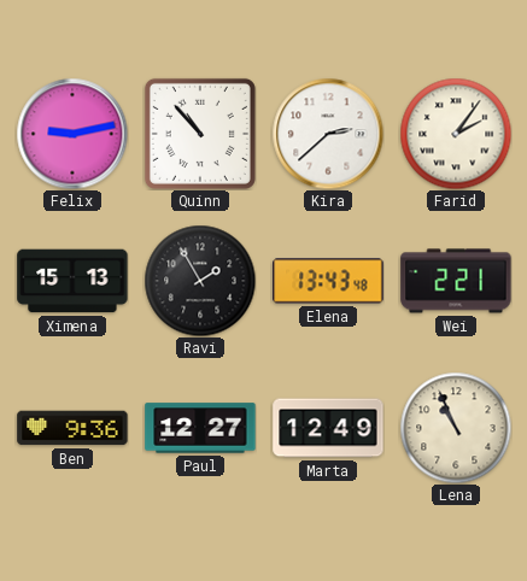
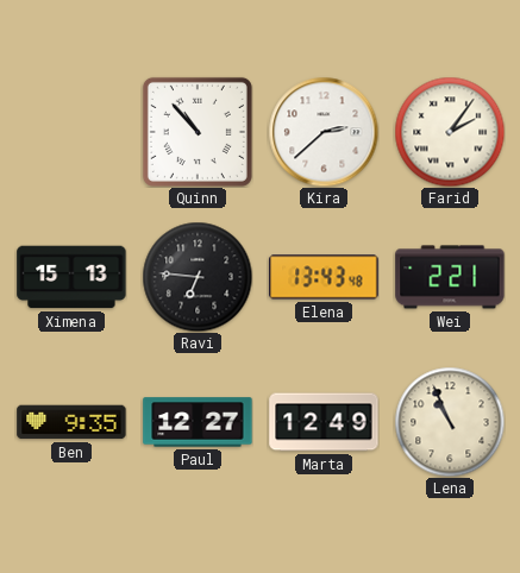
Felix: 9:13 -> none (72, 134)
Ravi: 1:55 -> 6:46 (198, 277)
Ben: 9:36 -> 9:35 (71, 422)
